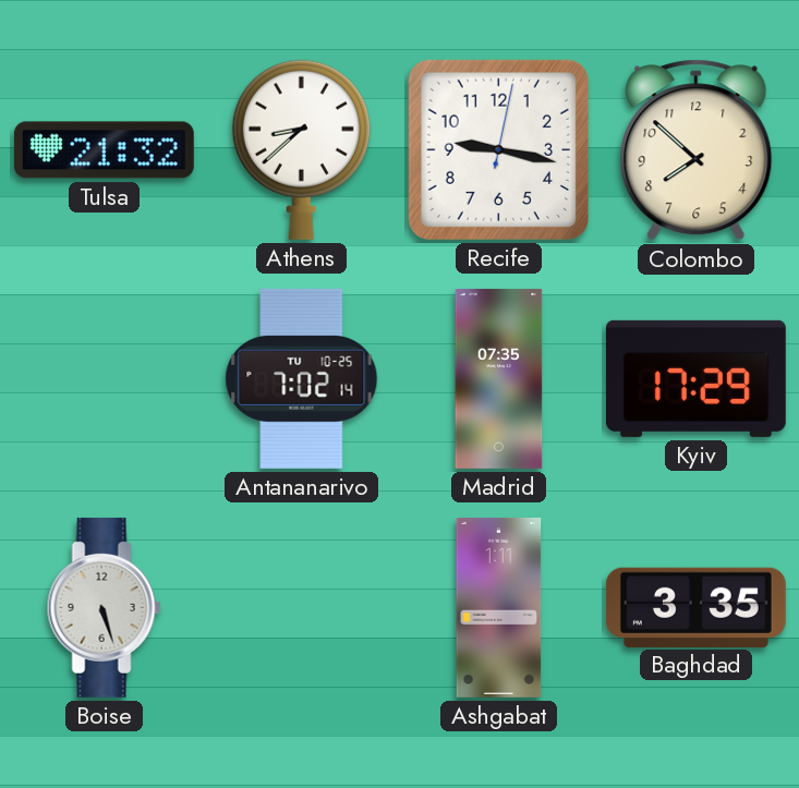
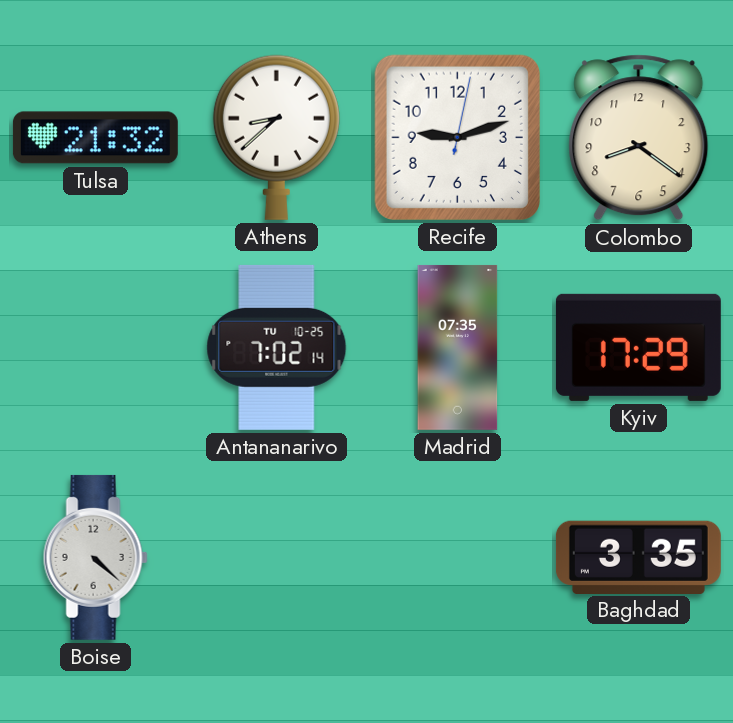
Recife: 9:17 -> 9:12 (457, 137)
Colombo: 7:52 -> 8:21 (639, 138)
Boise: 5:27 -> 4:22 (95, 557)
Ashgabat: 1:11 -> none (499, 607)
